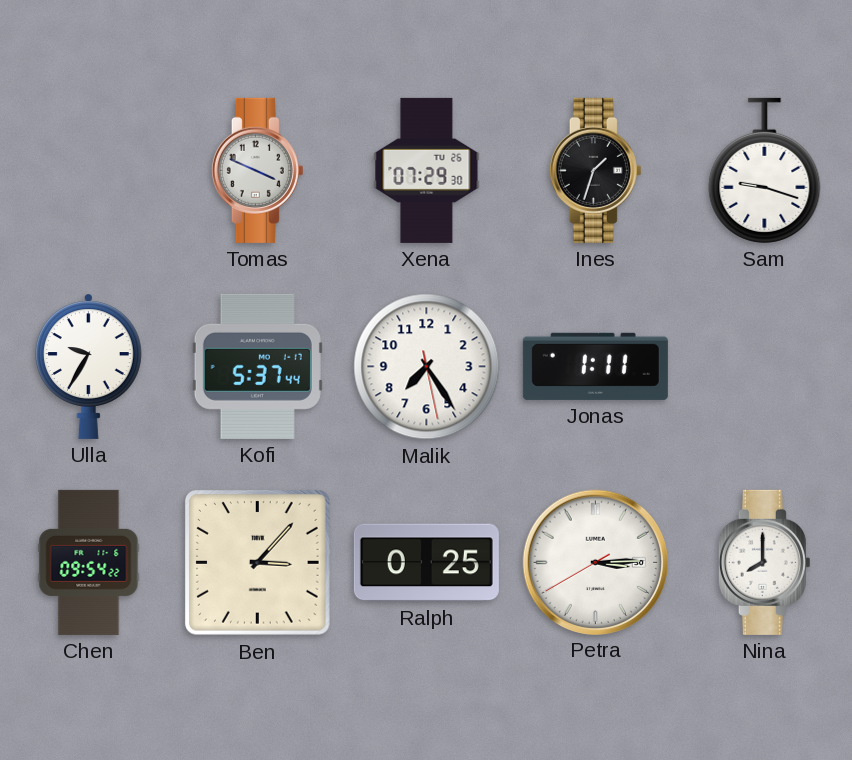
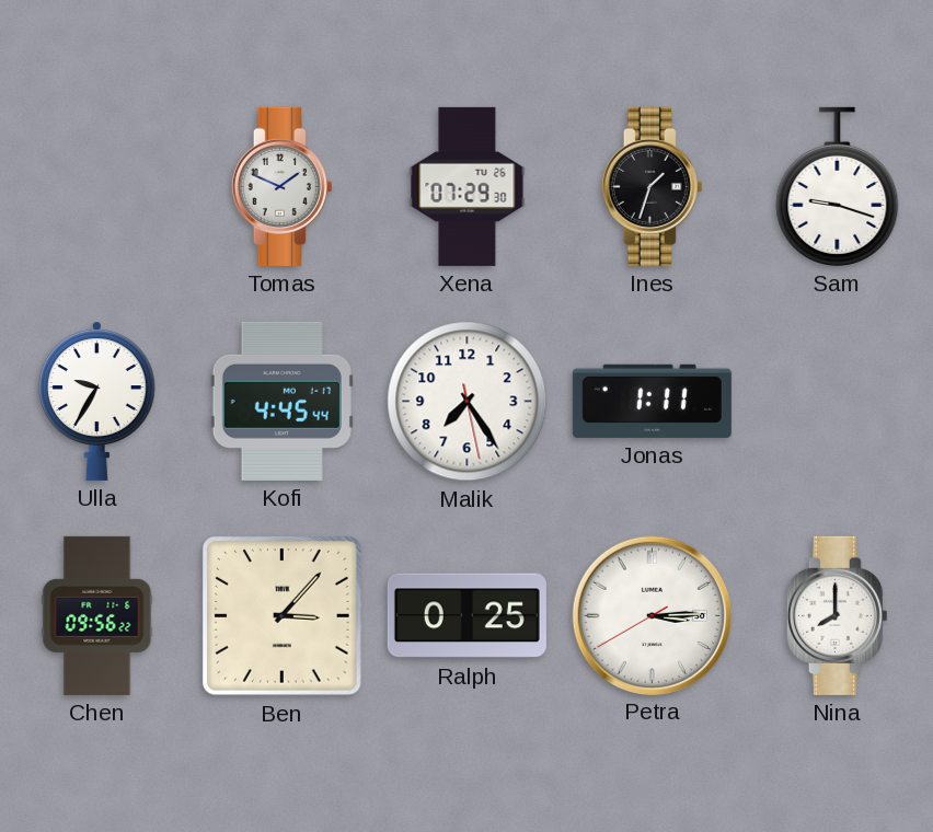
Tomas: 3:49 -> 1:49 (281, 186)
Kofi: 5:37 -> 4:45 (281, 401)
Chen: 09:54 -> 09:56 (97, 615)
